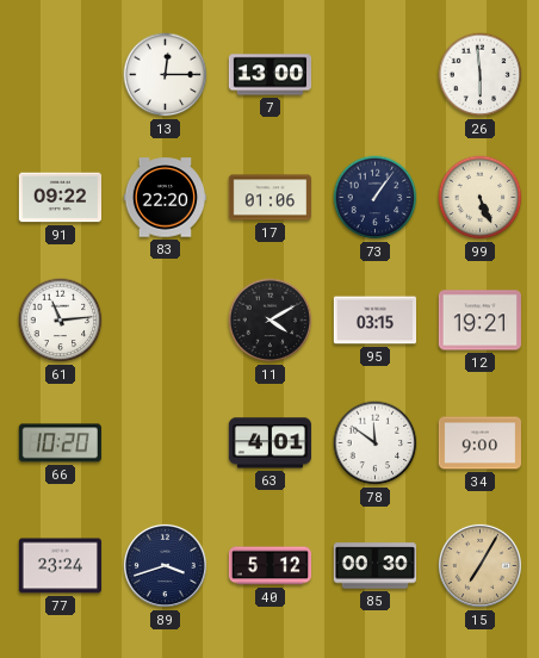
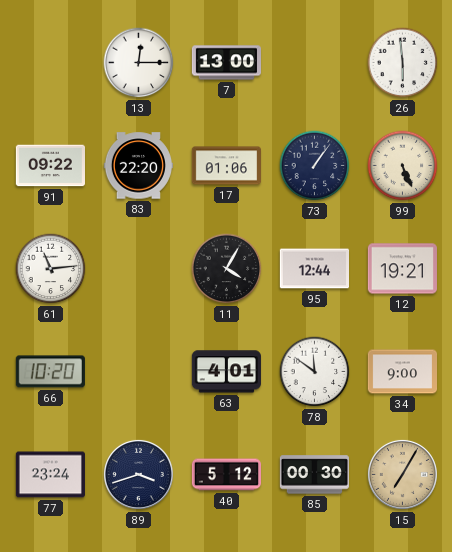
11: 4:10 -> 4:05 (227, 269)
95: 03:15 -> 12:44 (314, 269)
